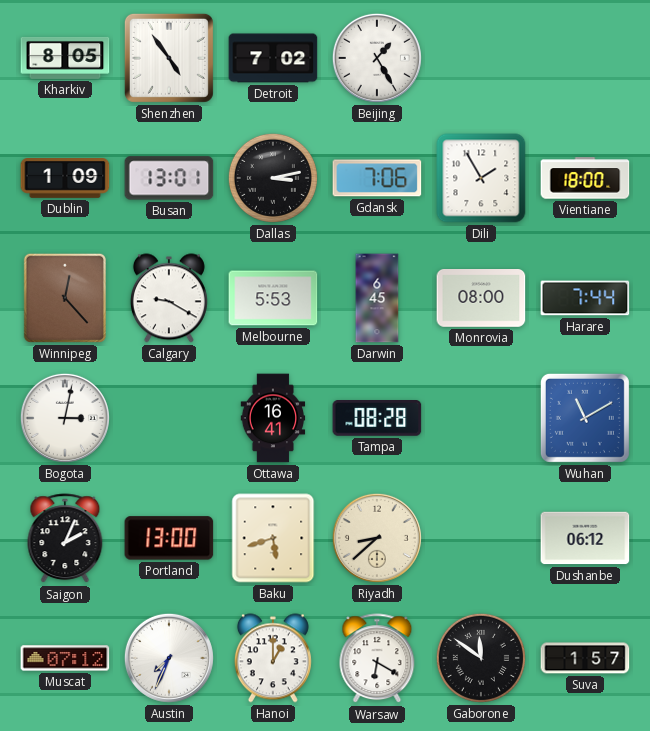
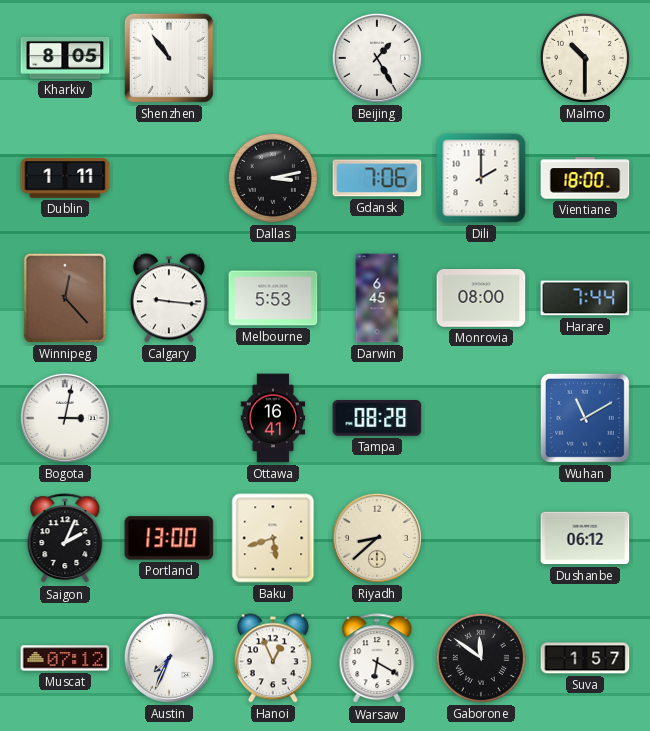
Shenzhen: 4:54 -> 10:54 (169, 58)
Detroit: 7:02 -> none (273, 58)
Malmo: none -> 10:30 (585, 58)
Dublin: 1:09 -> 1:11 (65, 179)
Busan: 13:01 -> none (169, 178)
Dili: 1:55 -> 2:00 (481, 178)
Calgary: 9:20 -> 9:16 (169, 298)
Hanoi: 1:00 -> 12:56 (273, 658)
